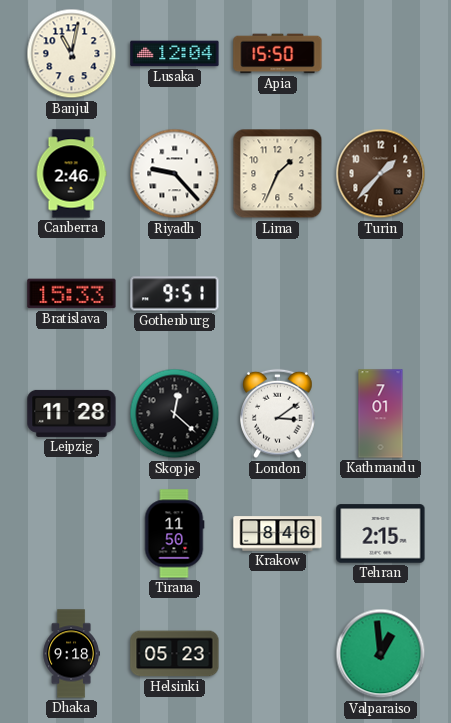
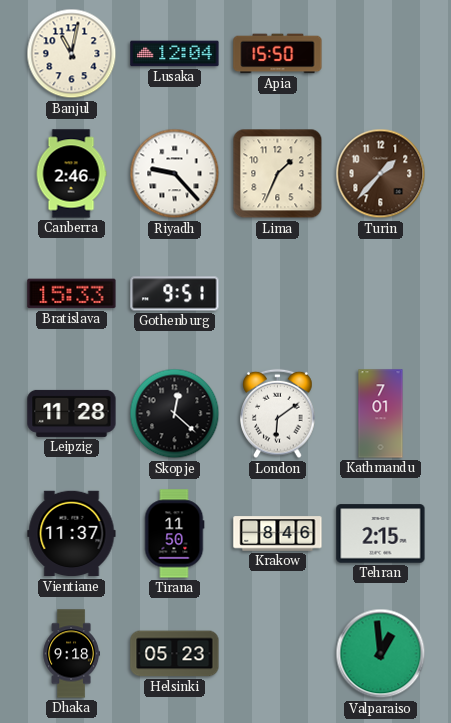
London: 3:09 -> 6:09 (278, 414)
Vientiane: none -> 11:37 (72, 534)
